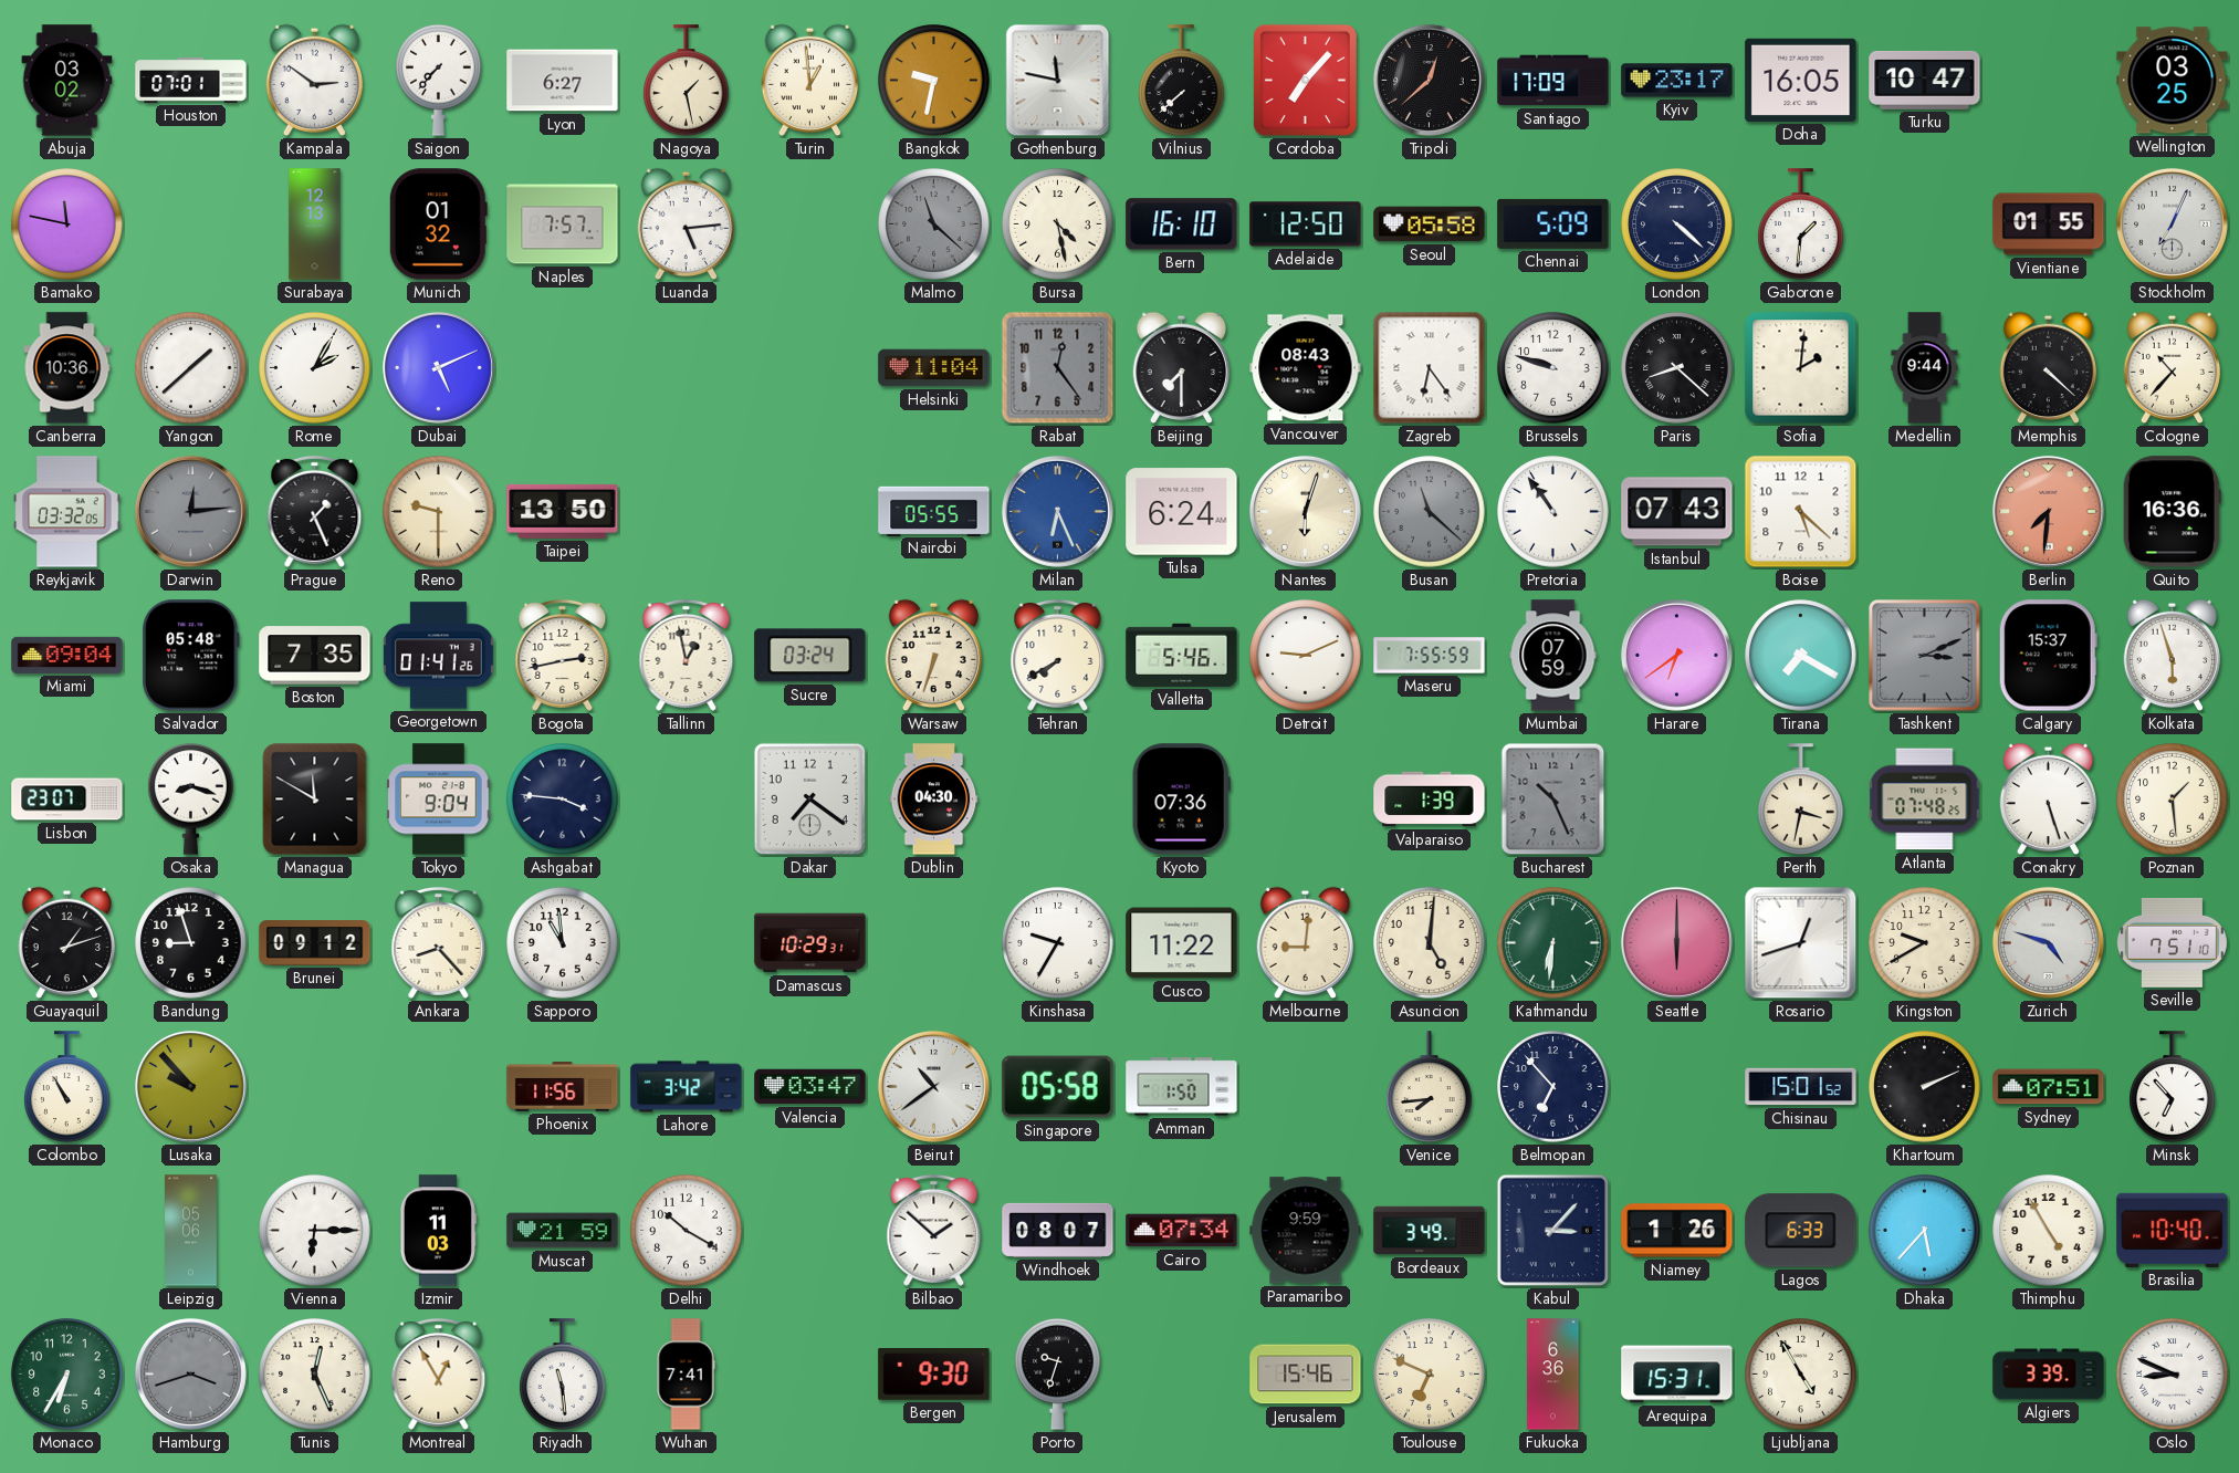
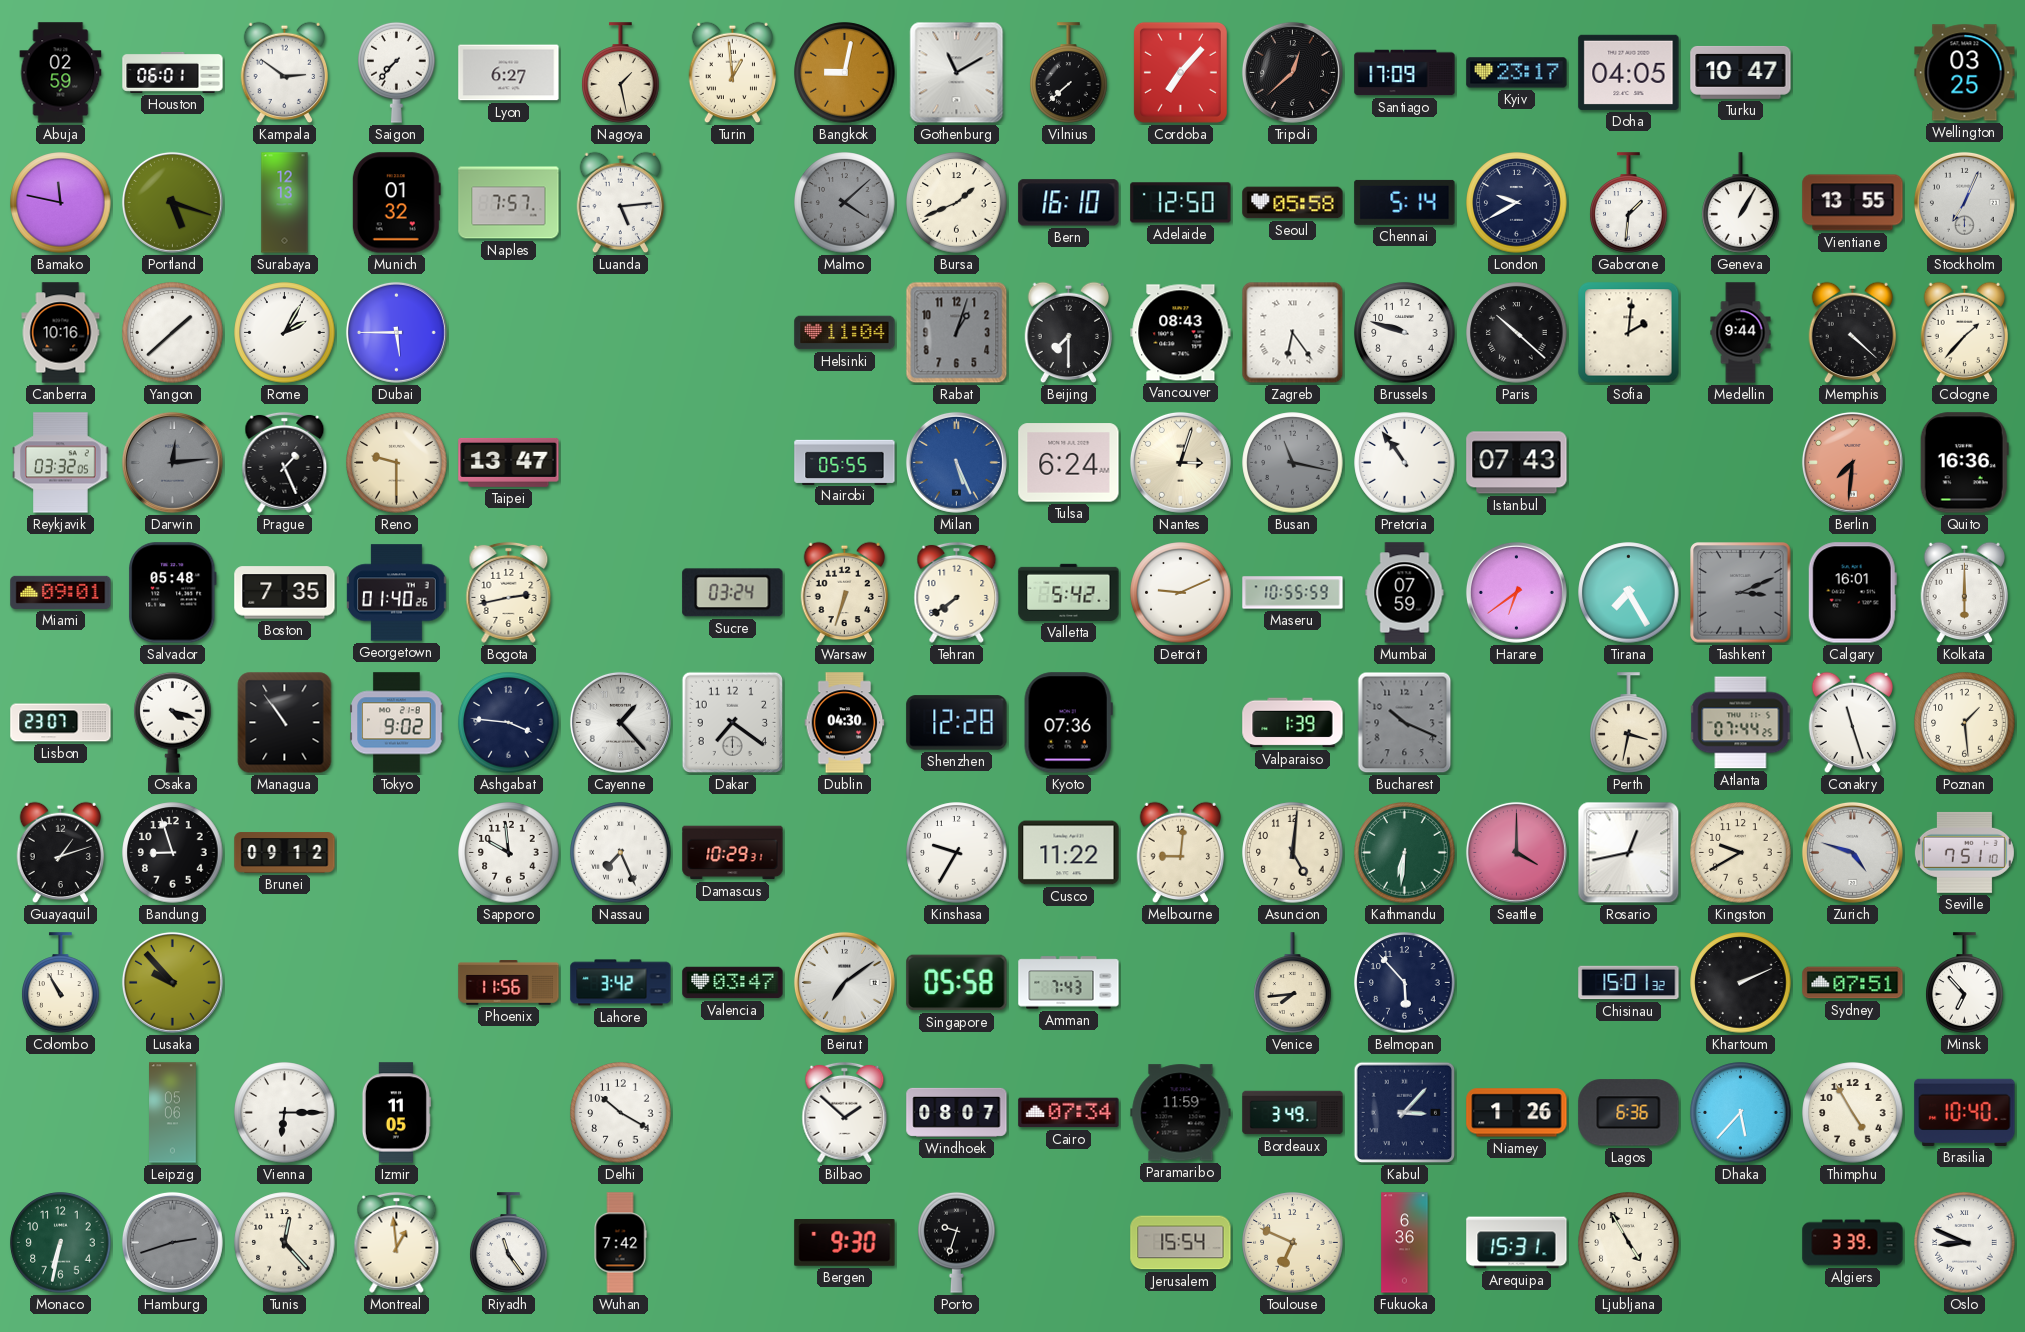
Abuja: 03:02 -> 02:59 (61, 73)
Houston: 07:01 -> 06:01 (173, 72)
Bangkok: 9:32 -> 9:02 (845, 73)
Gothenburg: 11:47 -> 11:10 (957, 73)
Doha: 16:05 -> 04:05 (1629, 72)
Portland: none -> 5:18 (172, 202)
Malmo: 11:22 -> 4:08 (845, 203)
Bursa: 4:28 -> 1:41 (957, 203)
Chennai: 5:09 -> 5:14 (1405, 202)
London: 4:22 -> 9:40 (1517, 203)
Geneva: none -> 1:05 (1741, 203)
Vientiane: 01:55 -> 13:55 (1853, 203)
Canberra: 10:36 -> 10:16 (61, 333)
Dubai: 5:11 -> 5:45 (396, 332)
Rabat: 12:24 -> 1:03 (957, 333)
Paris: 8:22 -> 10:22 (1517, 333)
Cologne: 10:37 -> 1:37 (1965, 333)
Taipei: 13:50 -> 13:47 (509, 462)
Milan: 6:26 -> 5:26 (956, 462)
Nantes: 6:03 -> 3:03 (1180, 462)
Busan: 11:22 -> 11:17 (1293, 463)
Boise: 5:22 -> none (1801, 512)
Miami: 09:04 -> 09:01 (61, 592)
Georgetown: 01:41 -> 01:40 (397, 593)
Tallinn: 12:58 -> none (687, 655)
Tehran: 7:40 -> 7:39 (957, 592)
Valletta: 5:46 -> 5:42 (1069, 592)
Maseru: 7:55 -> 10:55 (1293, 593)
Tirana: 7:20 -> 7:25 (1629, 593)
Calgary: 15:37 -> 16:01 (1852, 593)
Kolkata: 5:57 -> 6:00 (1965, 593)
Osaka: 8:18 -> 4:18 (173, 722)
Managua: 11:50 -> 10:54 (285, 723)
Tokyo: 9:04 -> 9:02 (397, 723)
Cayenne: none -> 1:23 (620, 722)
Shenzhen: none -> 12:28 (957, 723)
Bucharest: 10:26 -> 10:19 (1405, 723)
Atlanta: 07:48 -> 07:44 (1741, 723)
Conakry: 5:27 -> 11:27 (1853, 723)
Ankara: 8:23 -> none (439, 942)
Sapporo: 10:59 -> 9:59 (509, 853)
Nassau: none -> 7:26 (621, 853)
Seattle: 6:00 -> 4:00 (1516, 852)
Rosario: 12:42 -> 12:43 (1629, 853)
Beirut: 10:39 -> 7:09 (844, 982)
Amman: 1:50 -> 7:43 (1069, 983)
Belmopan: 6:53 -> 5:53 (1405, 983)
Chisinau: 15:01:52 -> 15:01:32 (1629, 983)
Izmir: 11:03 -> 11:05 (396, 1113)
Muscat: 21:59 -> none (563, 1231)
Paramaribo: 9:59 -> 11:59 (1181, 1113)
Lagos: 6:33 -> 6:36 (1629, 1113)
Monaco: 6:35 -> 6:32 (61, 1243)
Hamburg: 3:42 -> 2:42 (172, 1242)
Tunis: 12:26 -> 12:23 (285, 1243)
Montreal: 12:55 -> 12:59 (397, 1242)
Riyadh: 11:29 -> 11:24 (509, 1243)
Wuhan: 7:41 -> 7:42 (620, 1243)
Jerusalem: 15:46 -> 15:54 (1181, 1243)
